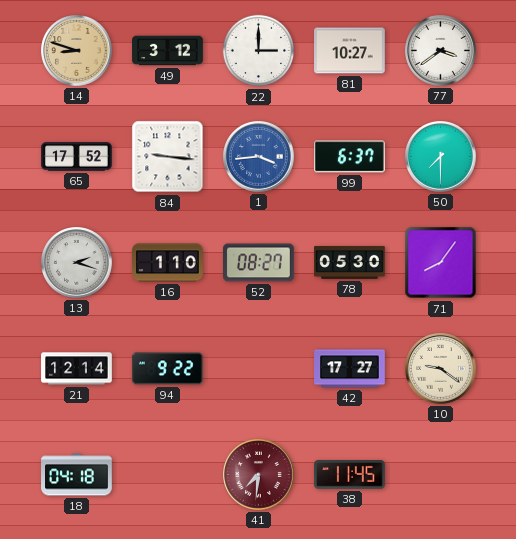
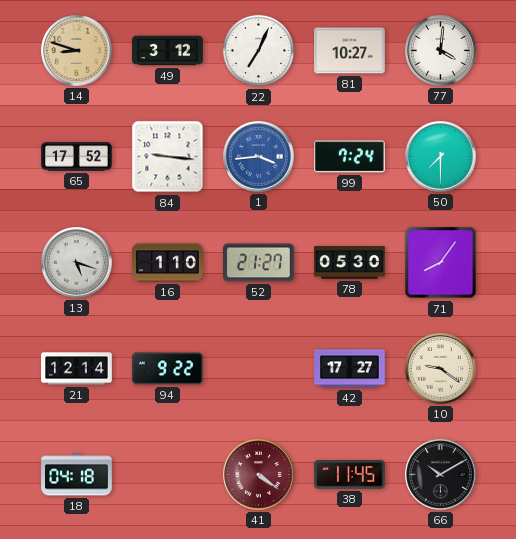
22: 3:00 -> 7:04 (259, 51)
77: 3:39 -> 4:01 (441, 51)
99: 6:37 -> 7:24 (350, 157)
13: 2:18 -> 5:18 (77, 263)
52: 08:27 -> 21:27 (259, 263)
41: 7:31 -> 4:21 (259, 475)
66: none -> 10:10 (441, 475)
